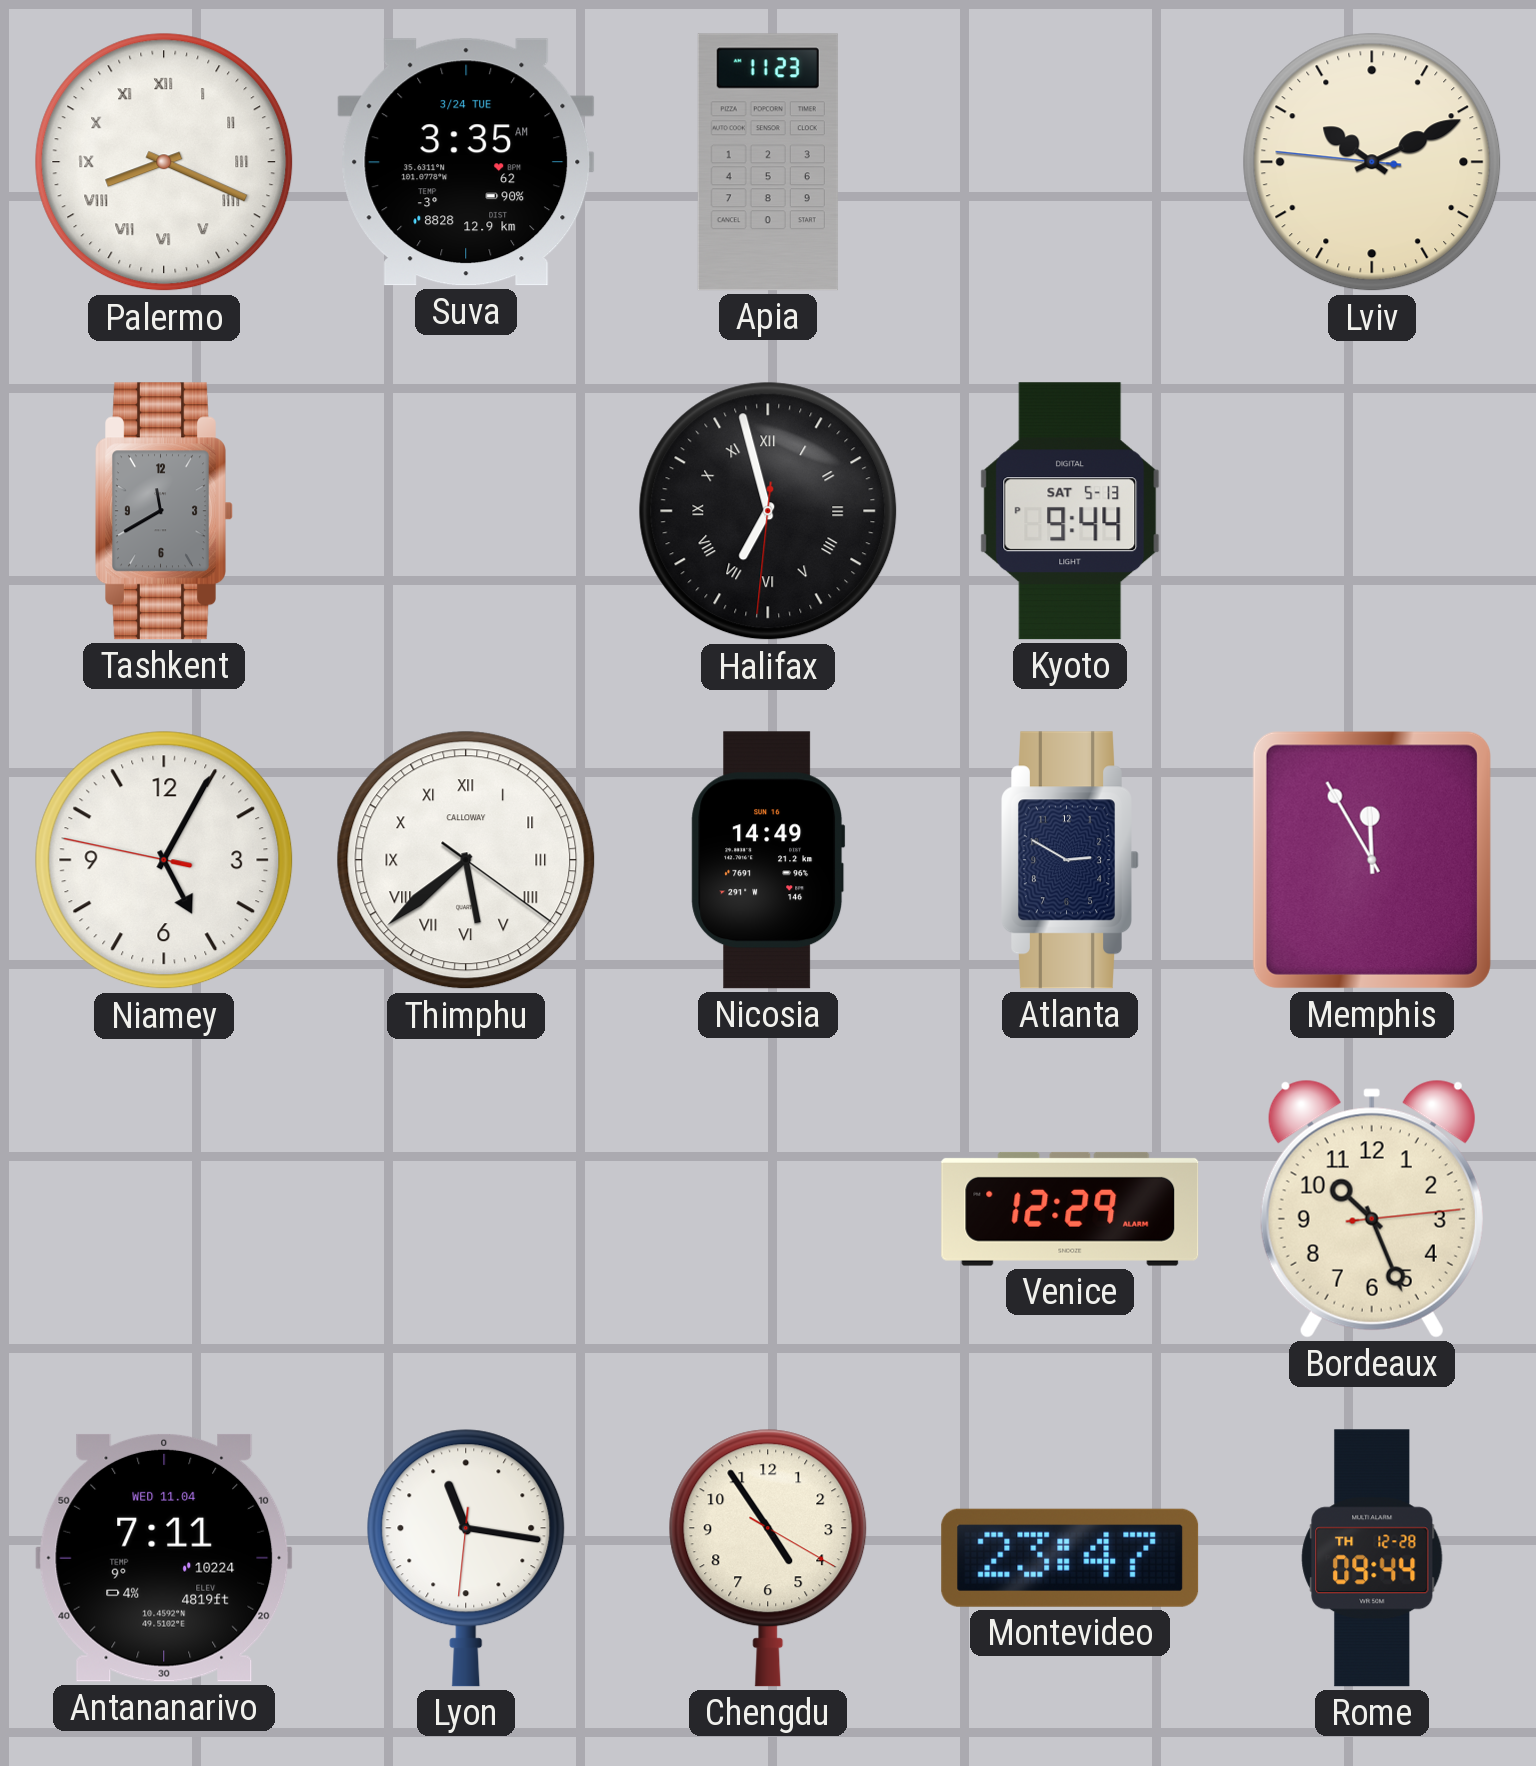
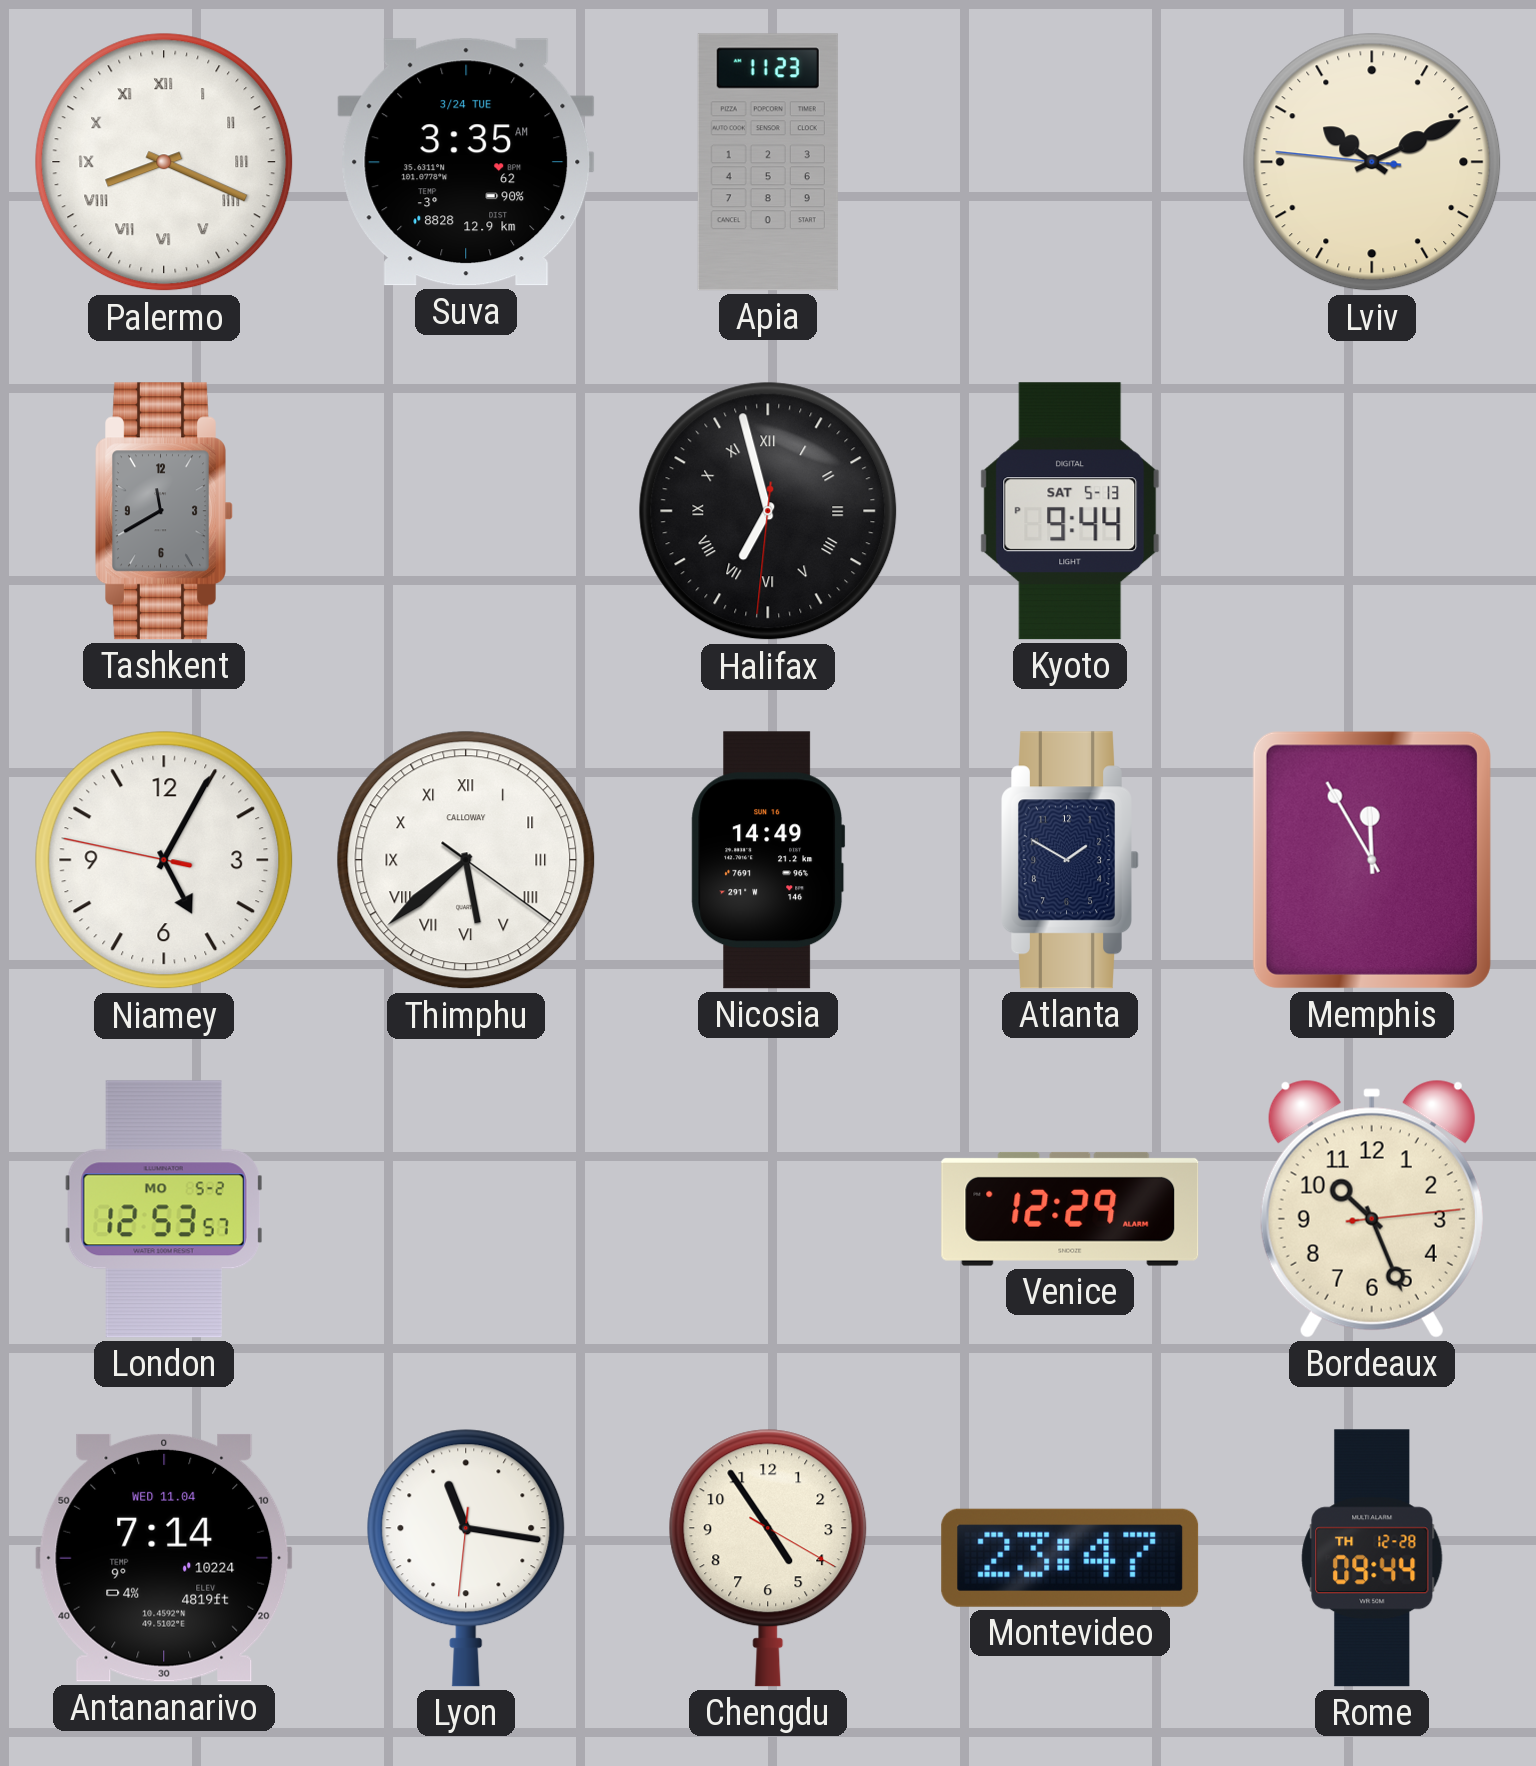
Atlanta: 2:50 -> 1:50 (1071, 860)
London: none -> 12:53 (164, 1209)
Antananarivo: 7:11 -> 7:14 (164, 1558)
